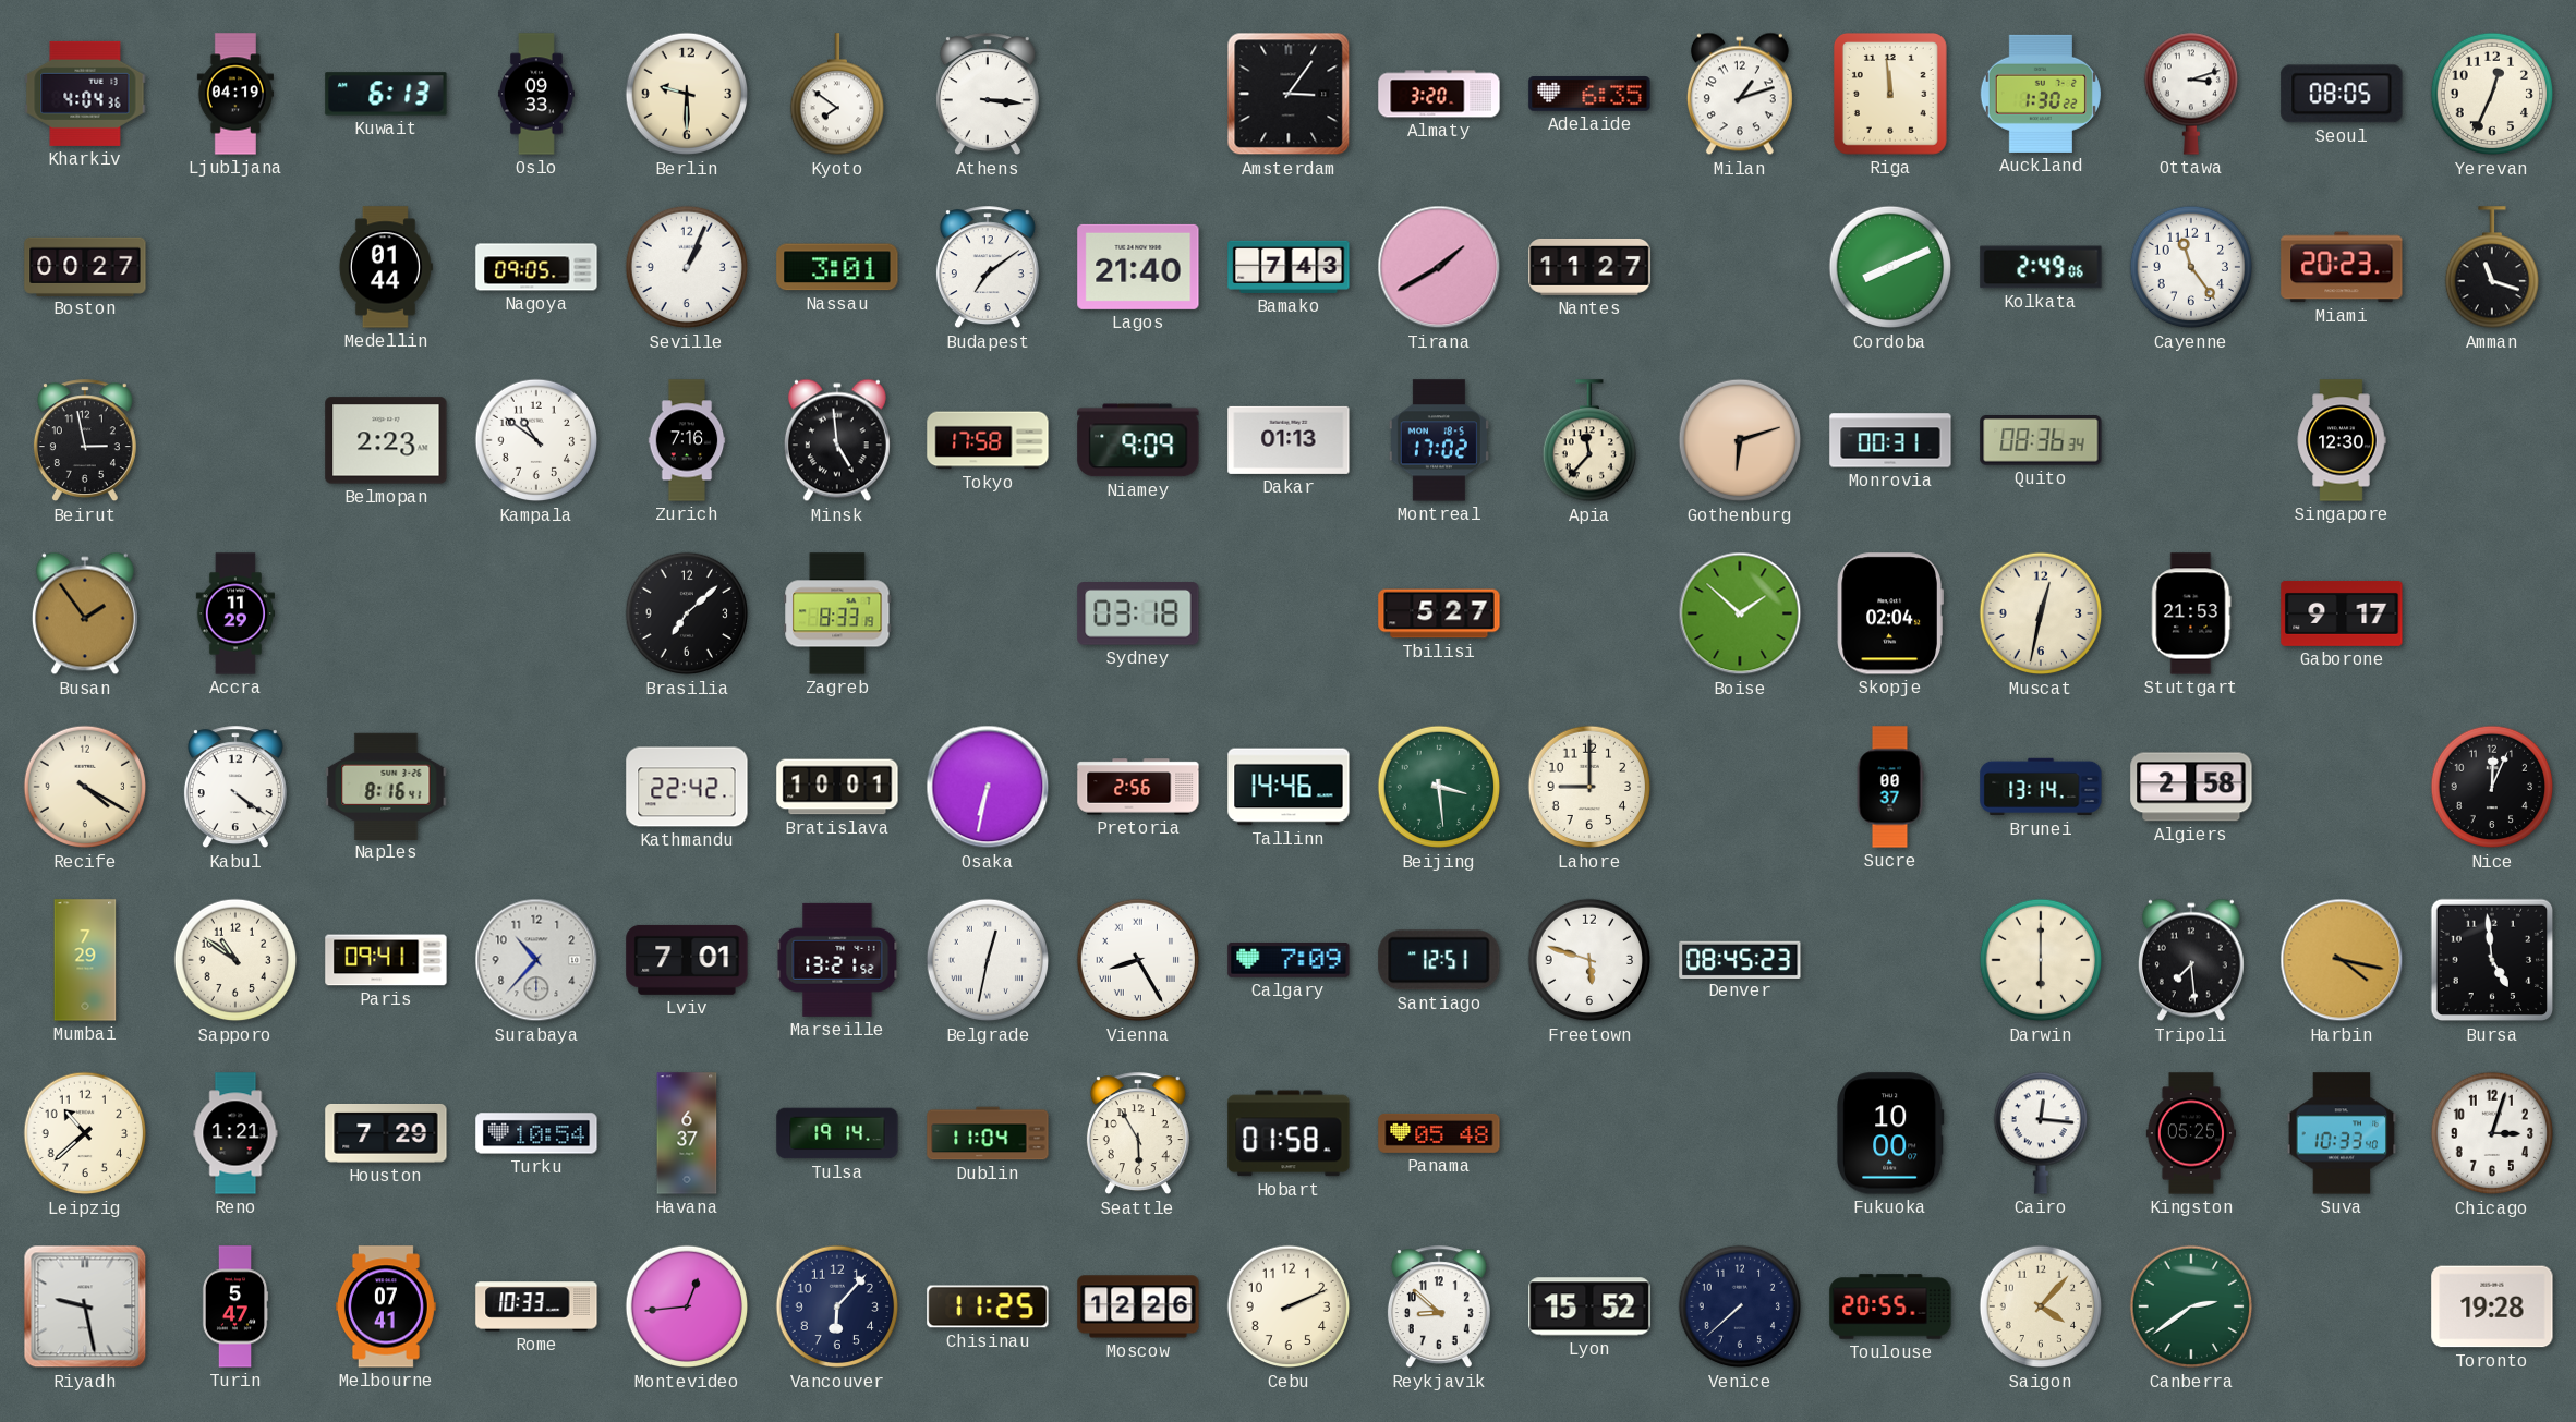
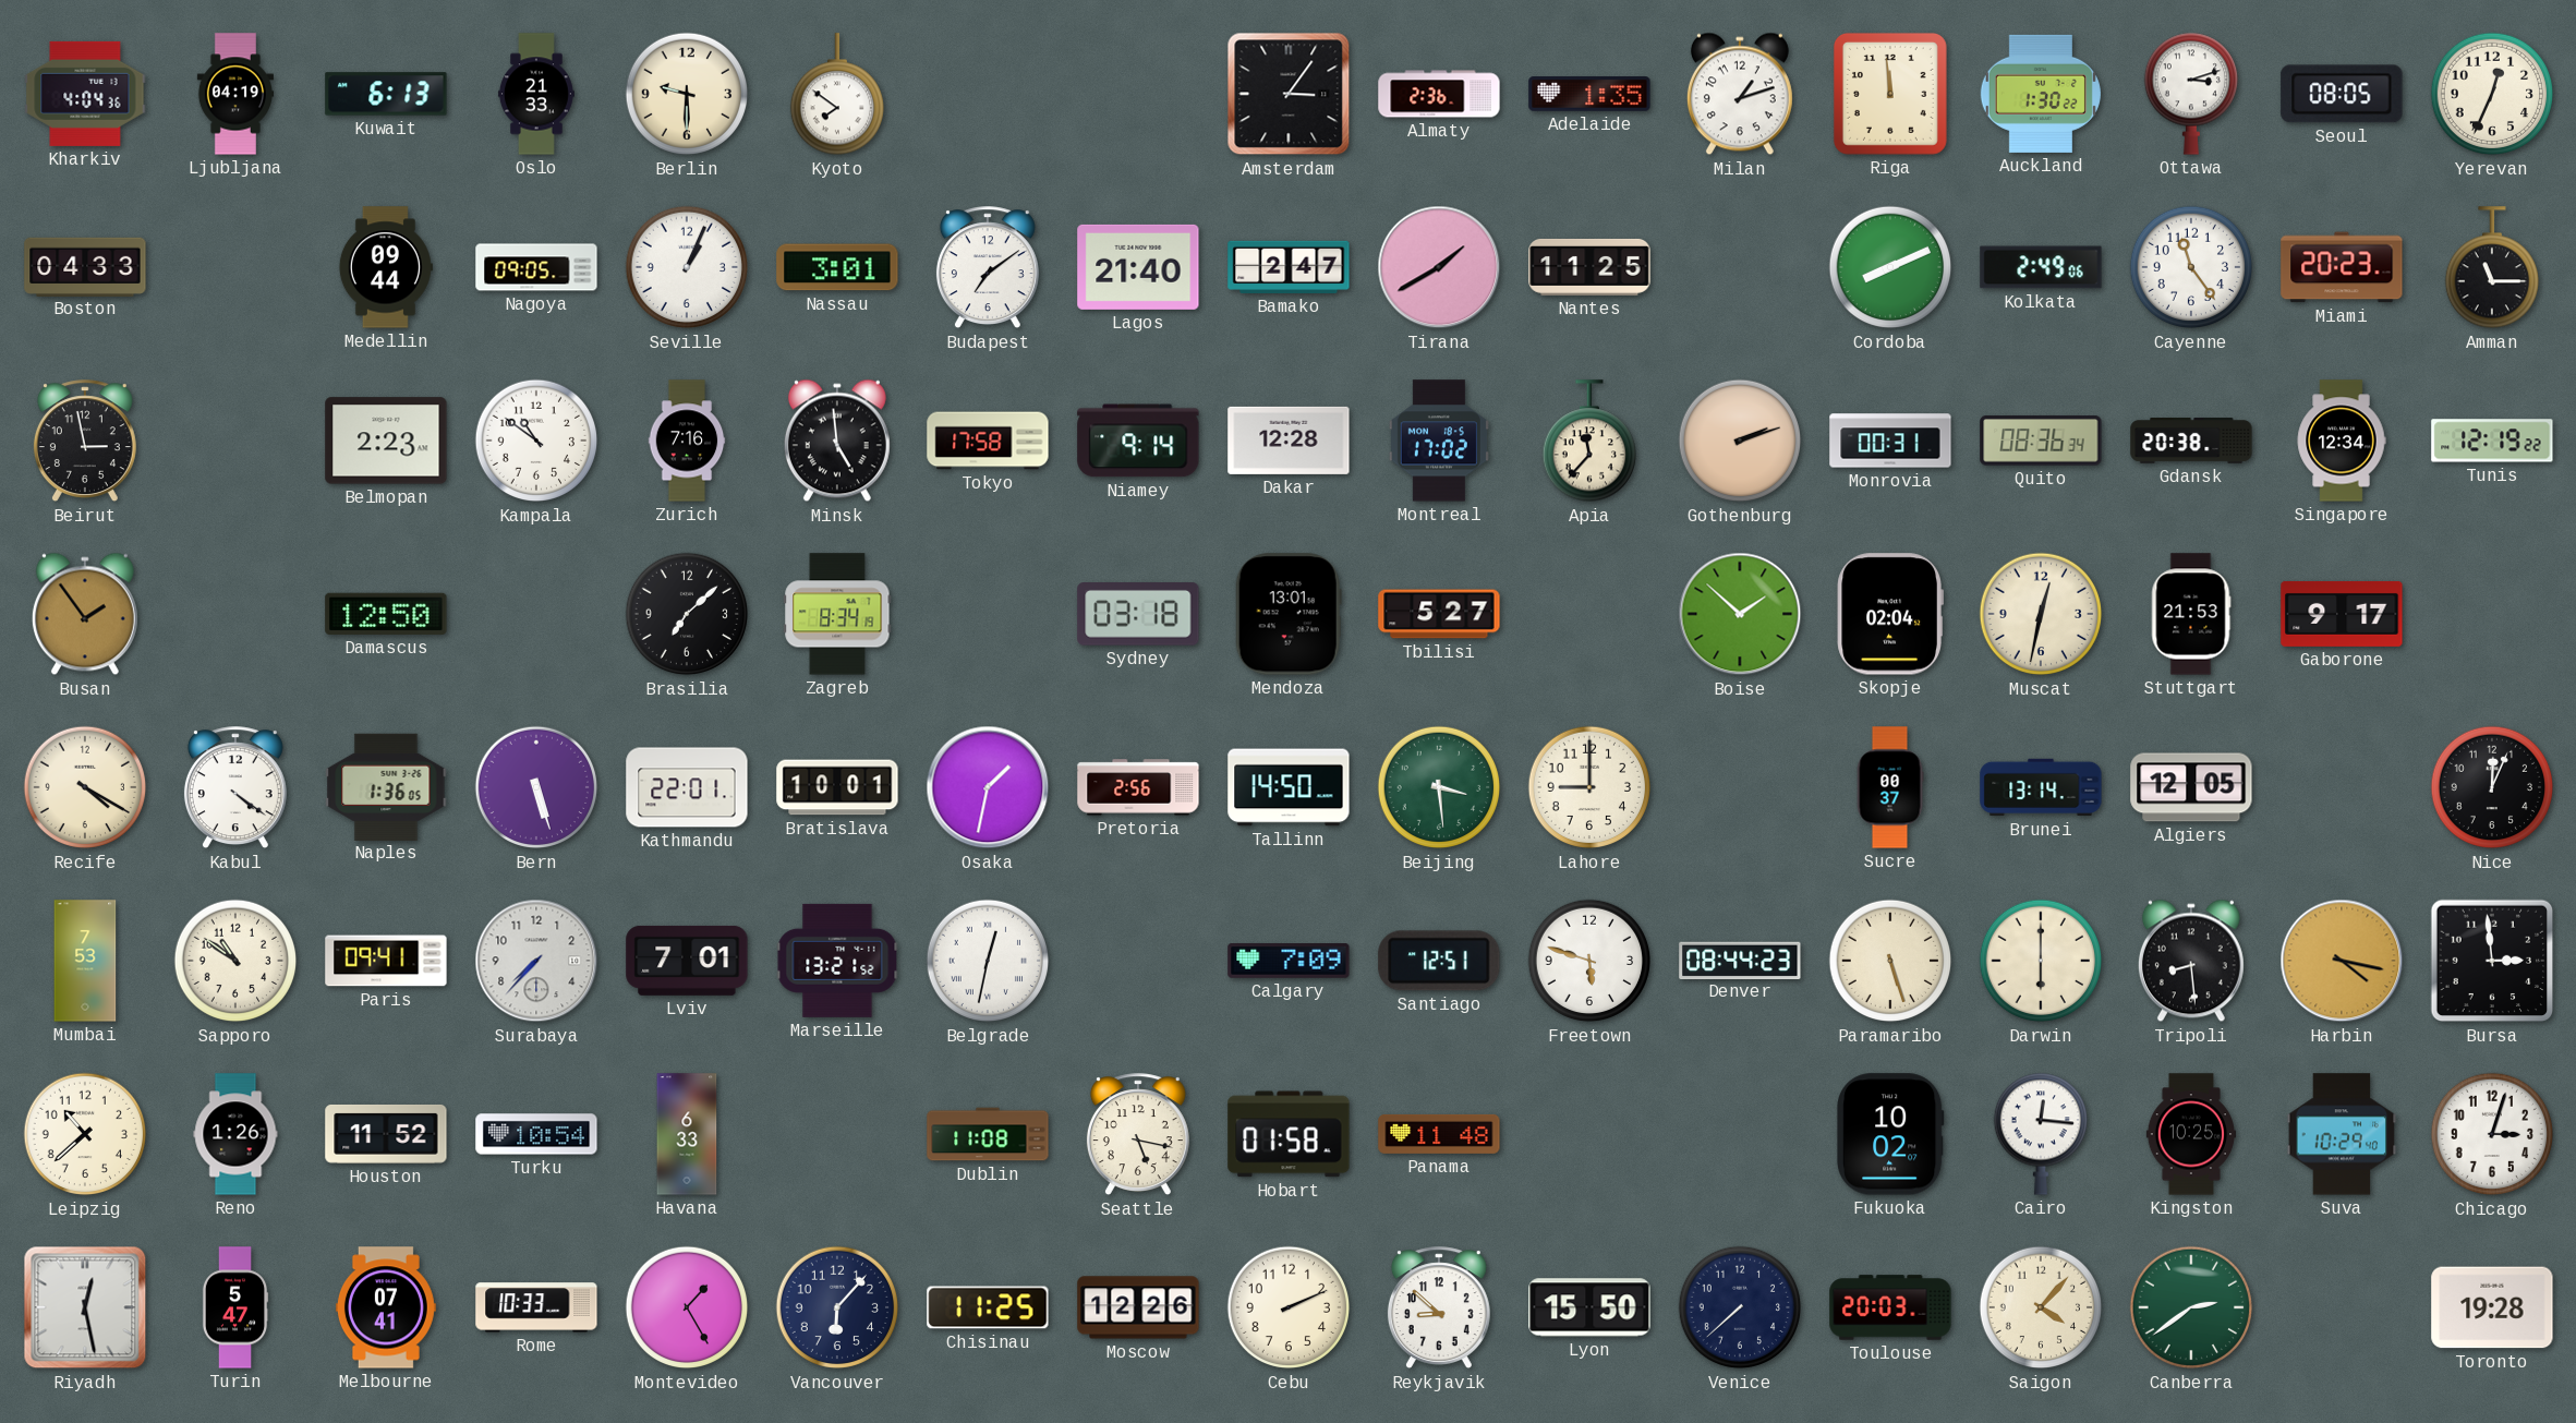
Oslo: 09:33 -> 21:33 (536, 94)
Athens: 3:16 -> none (988, 95)
Almaty: 3:20 -> 2:36 (1439, 94)
Adelaide: 6:35 -> 1:35 (1589, 94)
Boston: 00:27 -> 04:33 (85, 266)
Medellin: 01:44 -> 09:44 (386, 267)
Bamako: 7:43 -> 2:47 (1289, 267)
Nantes: 11:27 -> 11:25 (1589, 267)
Amman: 11:18 -> 11:15 (2491, 268)
Niamey: 9:09 -> 9:14 (1138, 441)
Dakar: 01:13 -> 12:28 (1289, 441)
Gothenburg: 6:12 -> 2:12 (1740, 441)
Gdansk: none -> 20:38 (2191, 441)
Singapore: 12:30 -> 12:34 (2342, 441)
Tunis: none -> 12:19 (2492, 441)
Accra: 11:29 -> none (234, 613)
Damascus: none -> 12:50 (386, 614)
Zagreb: 8:33 -> 8:34 (837, 614)
Mendoza: none -> 13:01 (1289, 614)
Naples: 8:16 -> 1:36 (386, 786)
Bern: none -> 5:27 (536, 787)
Kathmandu: 22:42 -> 22:01 (687, 787)
Osaka: 6:32 -> 1:32 (988, 787)
Tallinn: 14:46 -> 14:50 (1289, 787)
Algiers: 2:58 -> 12:05 (2191, 787)
Mumbai: 7:29 -> 7:53 (85, 961)
Surabaya: 10:37 -> 7:37 (536, 961)
Vienna: 8:25 -> none (1138, 960)
Denver: 08:45 -> 08:44 (1740, 960)
Paramaribo: none -> 5:27 (1890, 961)
Tripoli: 7:29 -> 8:29 (2191, 961)
Bursa: 4:59 -> 2:59 (2492, 961)
Reno: 1:21 -> 1:26 (235, 1134)
Houston: 7:29 -> 11:52 (386, 1134)
Havana: 6:37 -> 6:33 (687, 1134)
Tulsa: 19:14 -> none (837, 1133)
Dublin: 11:04 -> 11:08 (988, 1134)
Seattle: 5:55 -> 5:17 (1138, 1135)
Panama: 05:48 -> 11:48 (1439, 1134)
Fukuoka: 10:00 -> 10:02 (1890, 1134)
Kingston: 05:25 -> 10:25 (2190, 1134)
Suva: 10:33 -> 10:29 (2342, 1134)
Riyadh: 9:28 -> 12:28 (85, 1307)
Montevideo: 12:44 -> 1:25 (687, 1307)
Lyon: 15:52 -> 15:50 (1589, 1307)
Toulouse: 20:55 -> 20:03 (1890, 1307)
